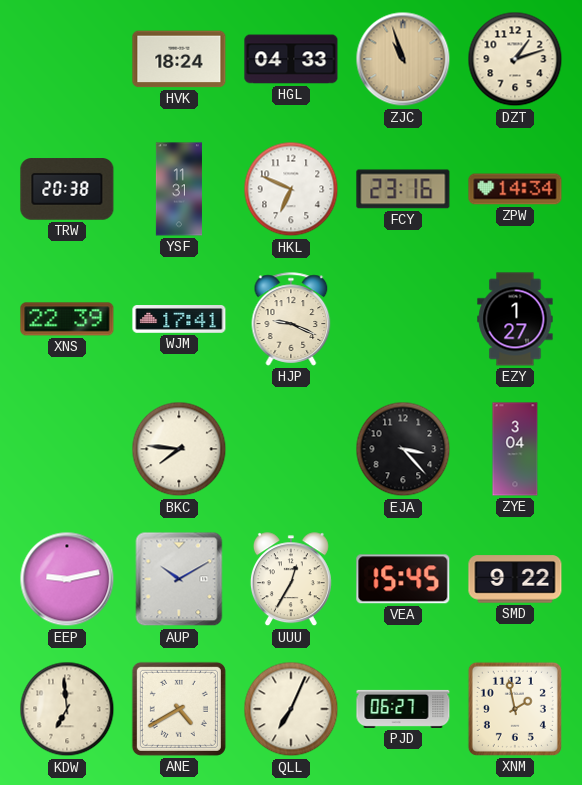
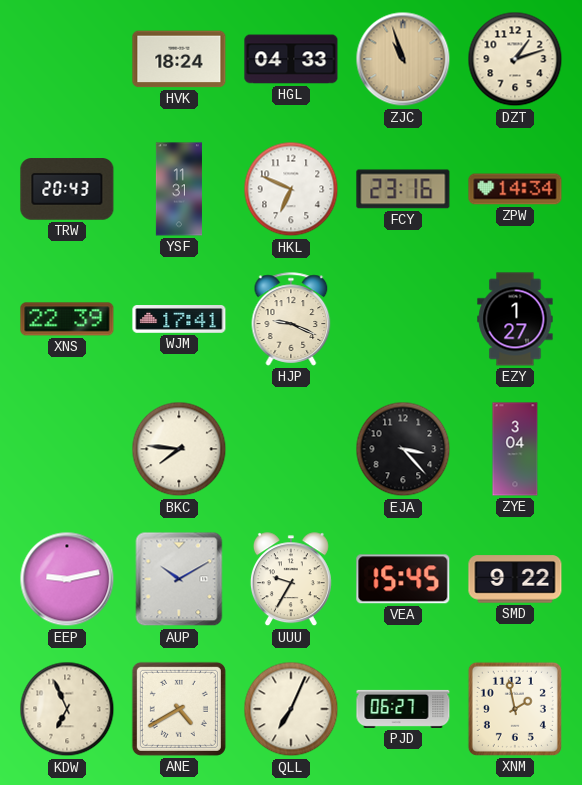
TRW: 20:38 -> 20:43 (67, 189)
UUU: 12:35 -> 9:35 (291, 580)
KDW: 6:59 -> 6:56 (67, 709)
